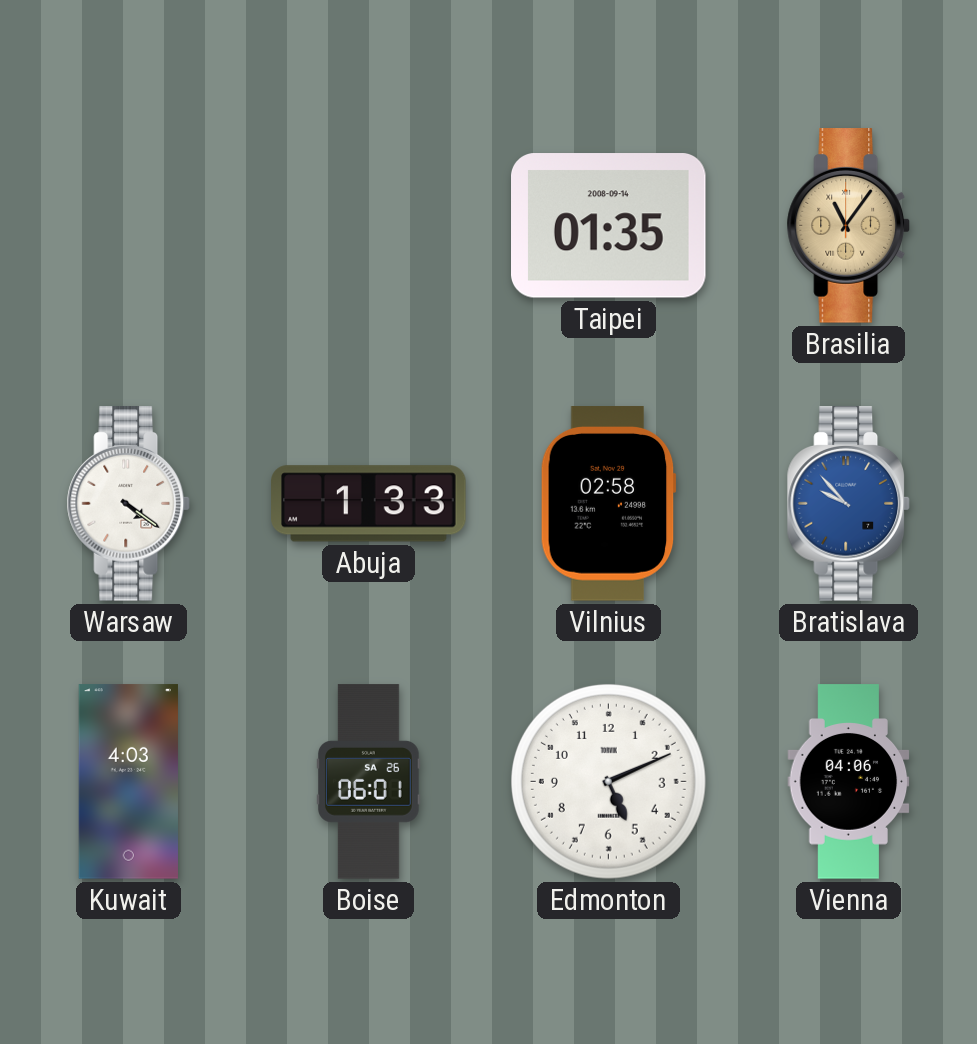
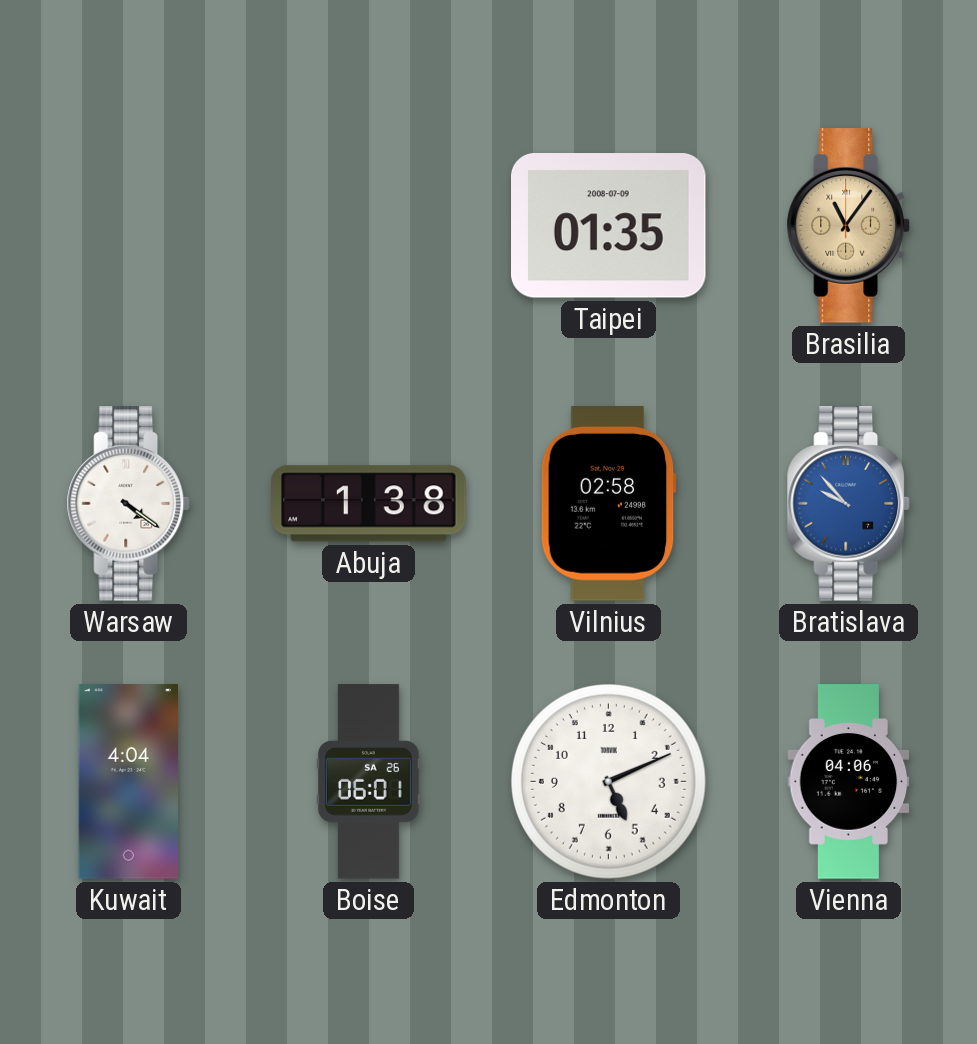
Taipei date: 2008-09-14 -> 2008-07-09 (609, 226)
Abuja: 1:33 -> 1:38 (369, 504)
Kuwait: 4:03 -> 4:04 (128, 782)
